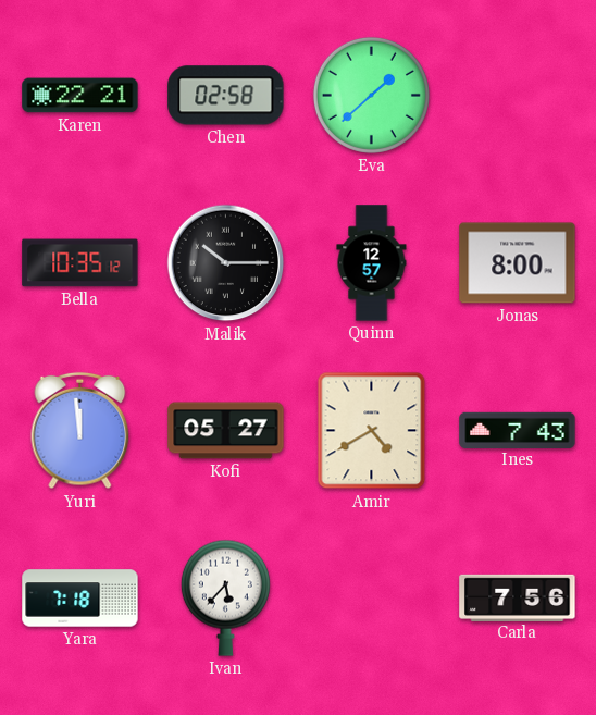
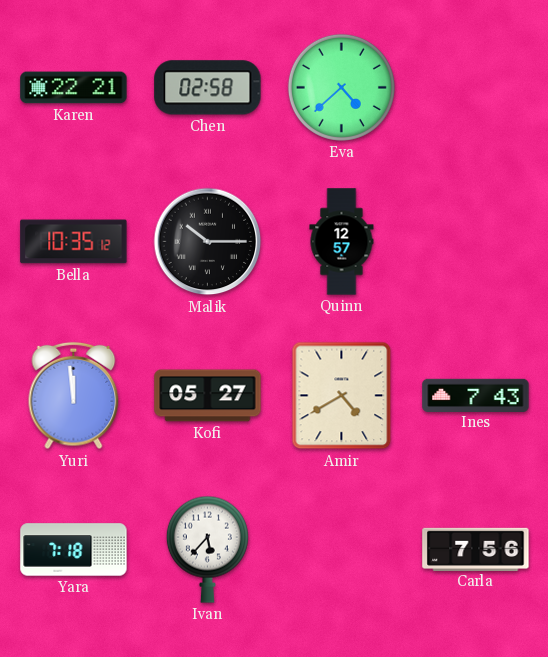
Eva: 1:38 -> 4:38 (341, 87)
Jonas: 8:00 -> none (518, 263)
